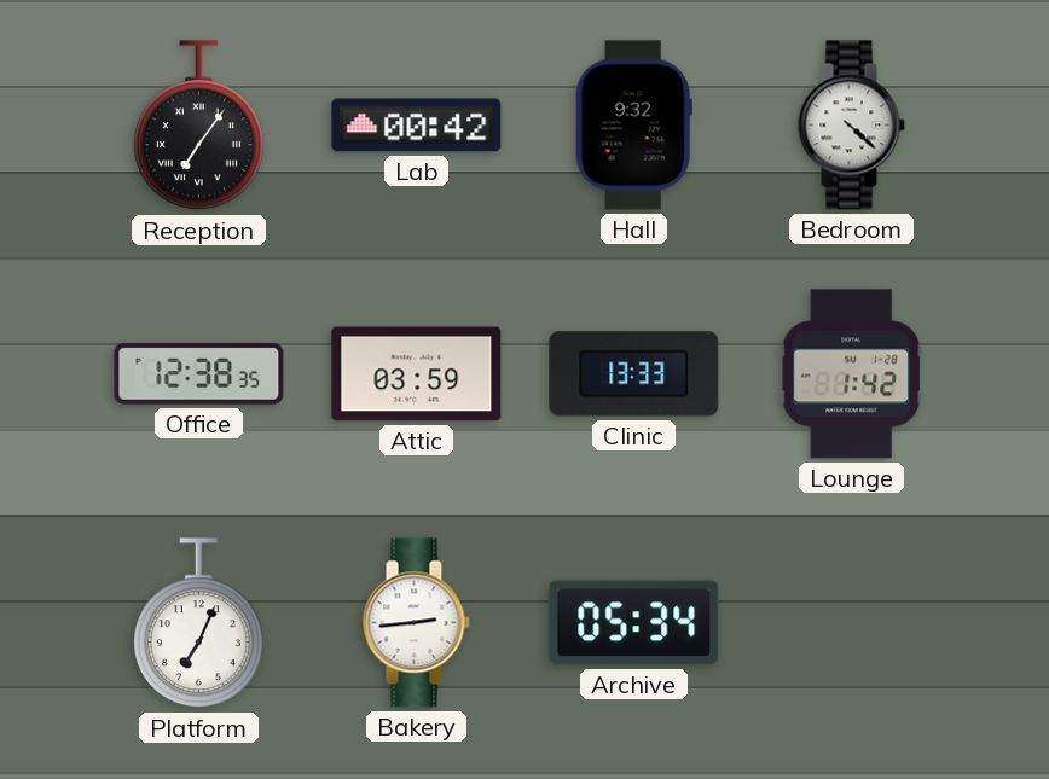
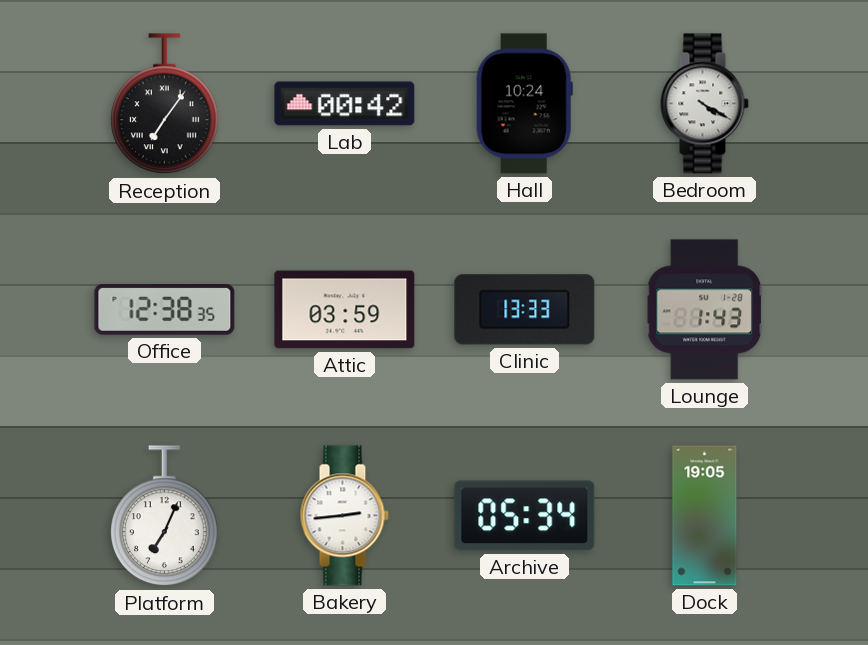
Hall: 9:32 -> 10:24 (524, 104)
Bedroom: 4:22 -> 4:20 (704, 104)
Lounge: 1:42 -> 1:43 (705, 310)
Dock: none -> 19:05 (705, 516)
